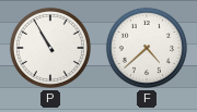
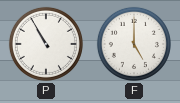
F: 4:38 -> 5:00 (134, 44)
